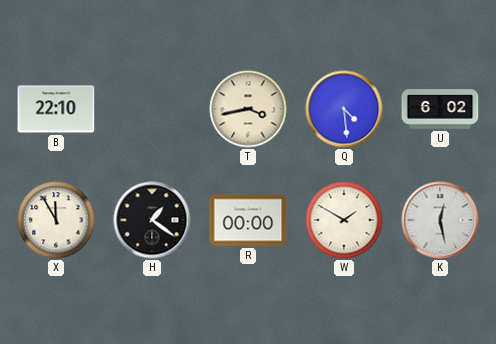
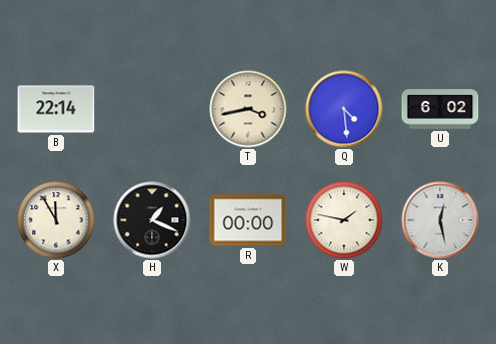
B: 22:10 -> 22:14 (56, 109)
H: 1:21 -> 1:19 (152, 220)
W: 1:50 -> 1:47 (344, 220)
